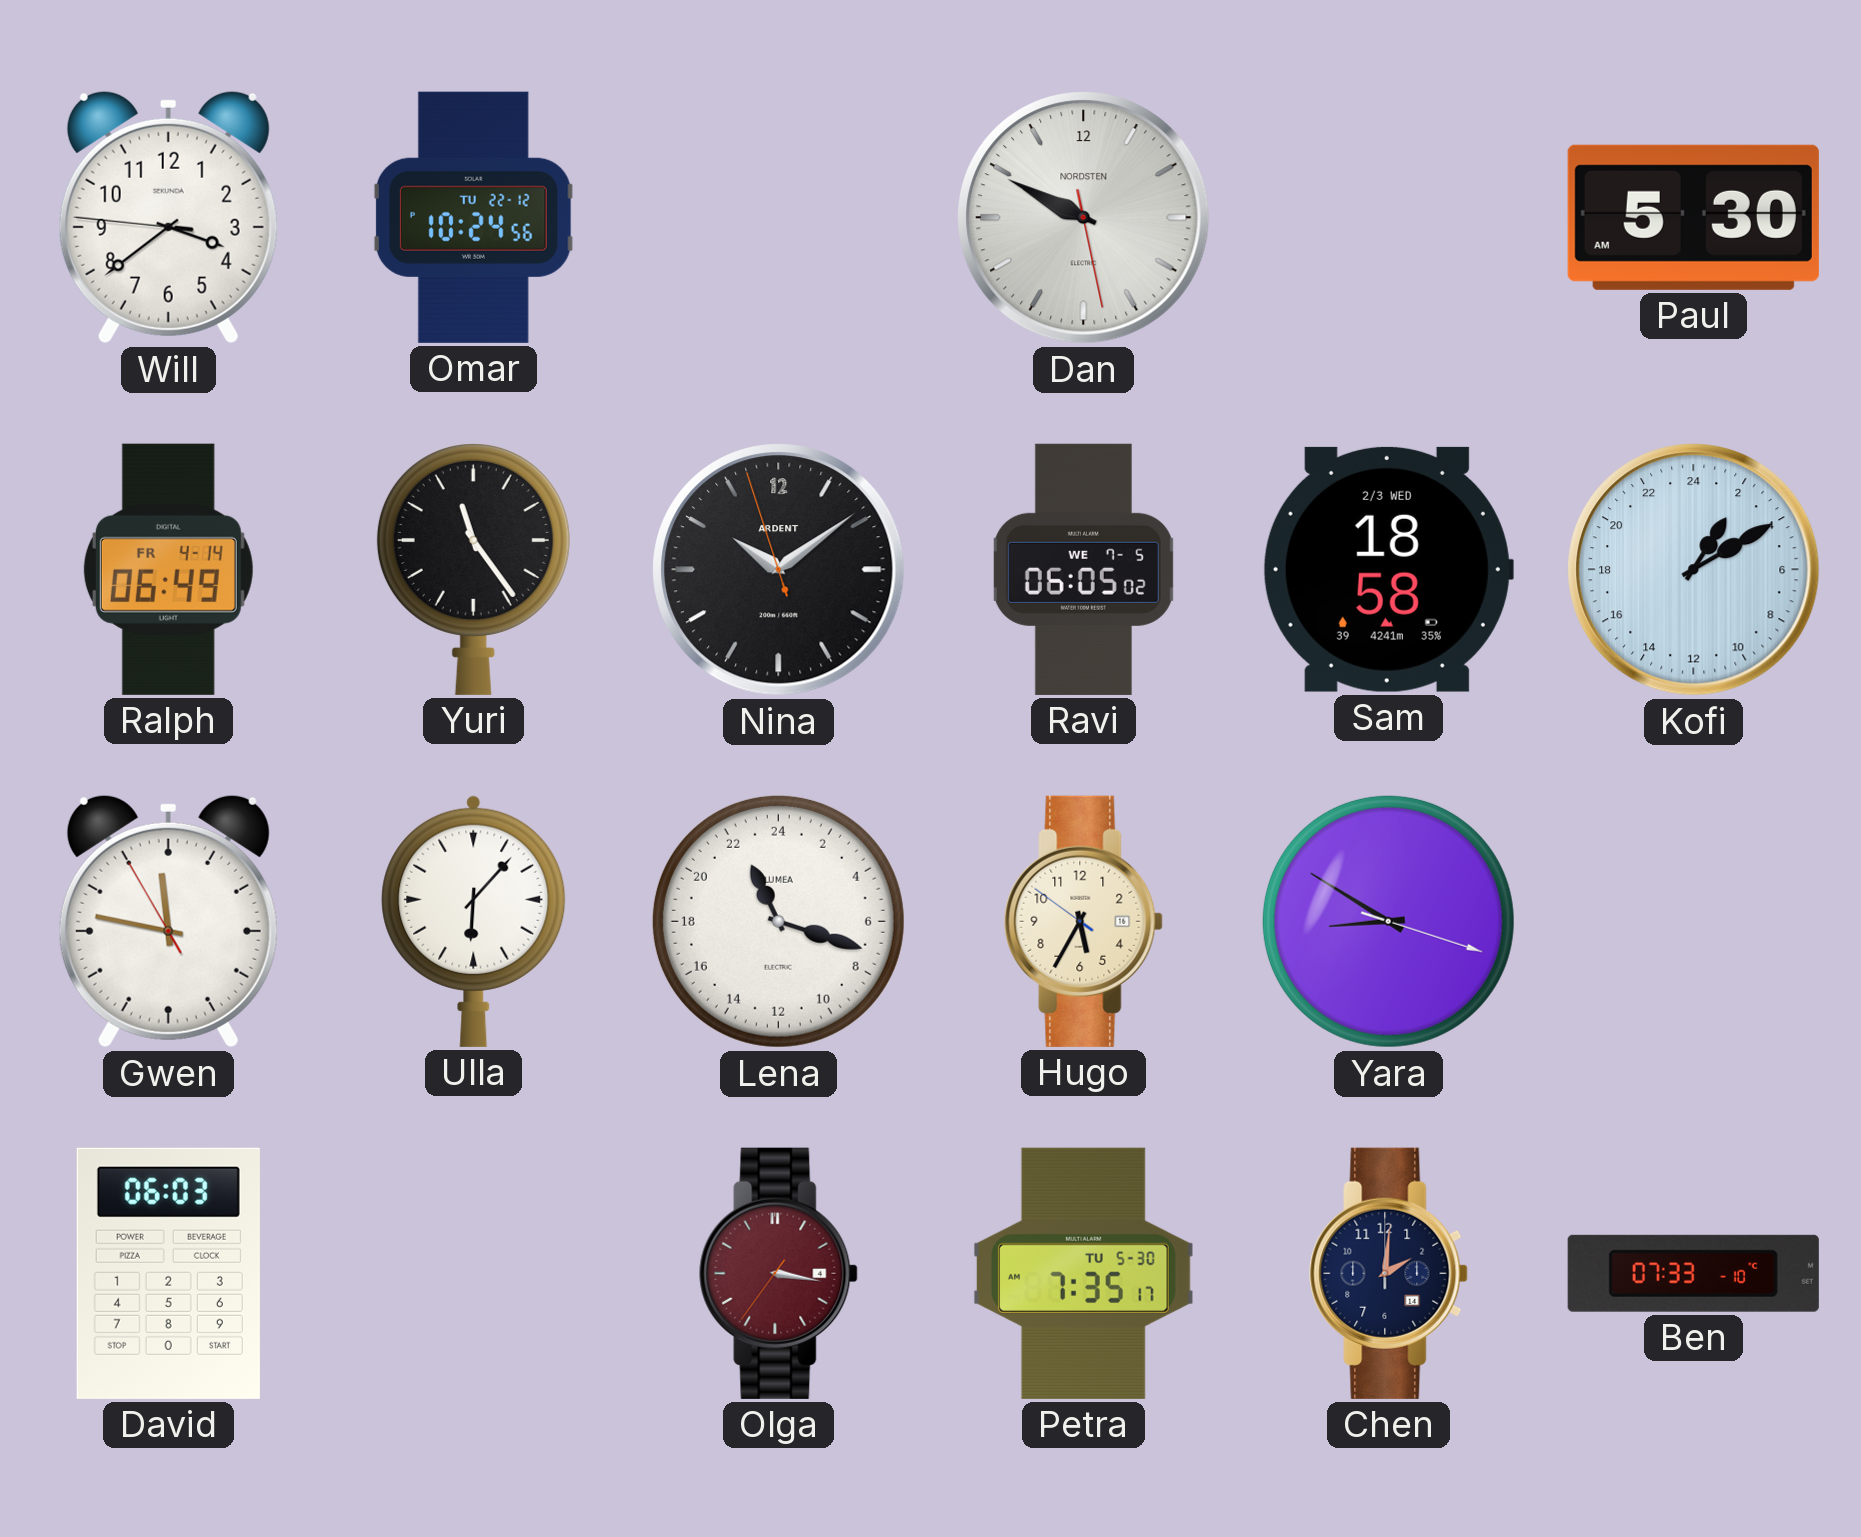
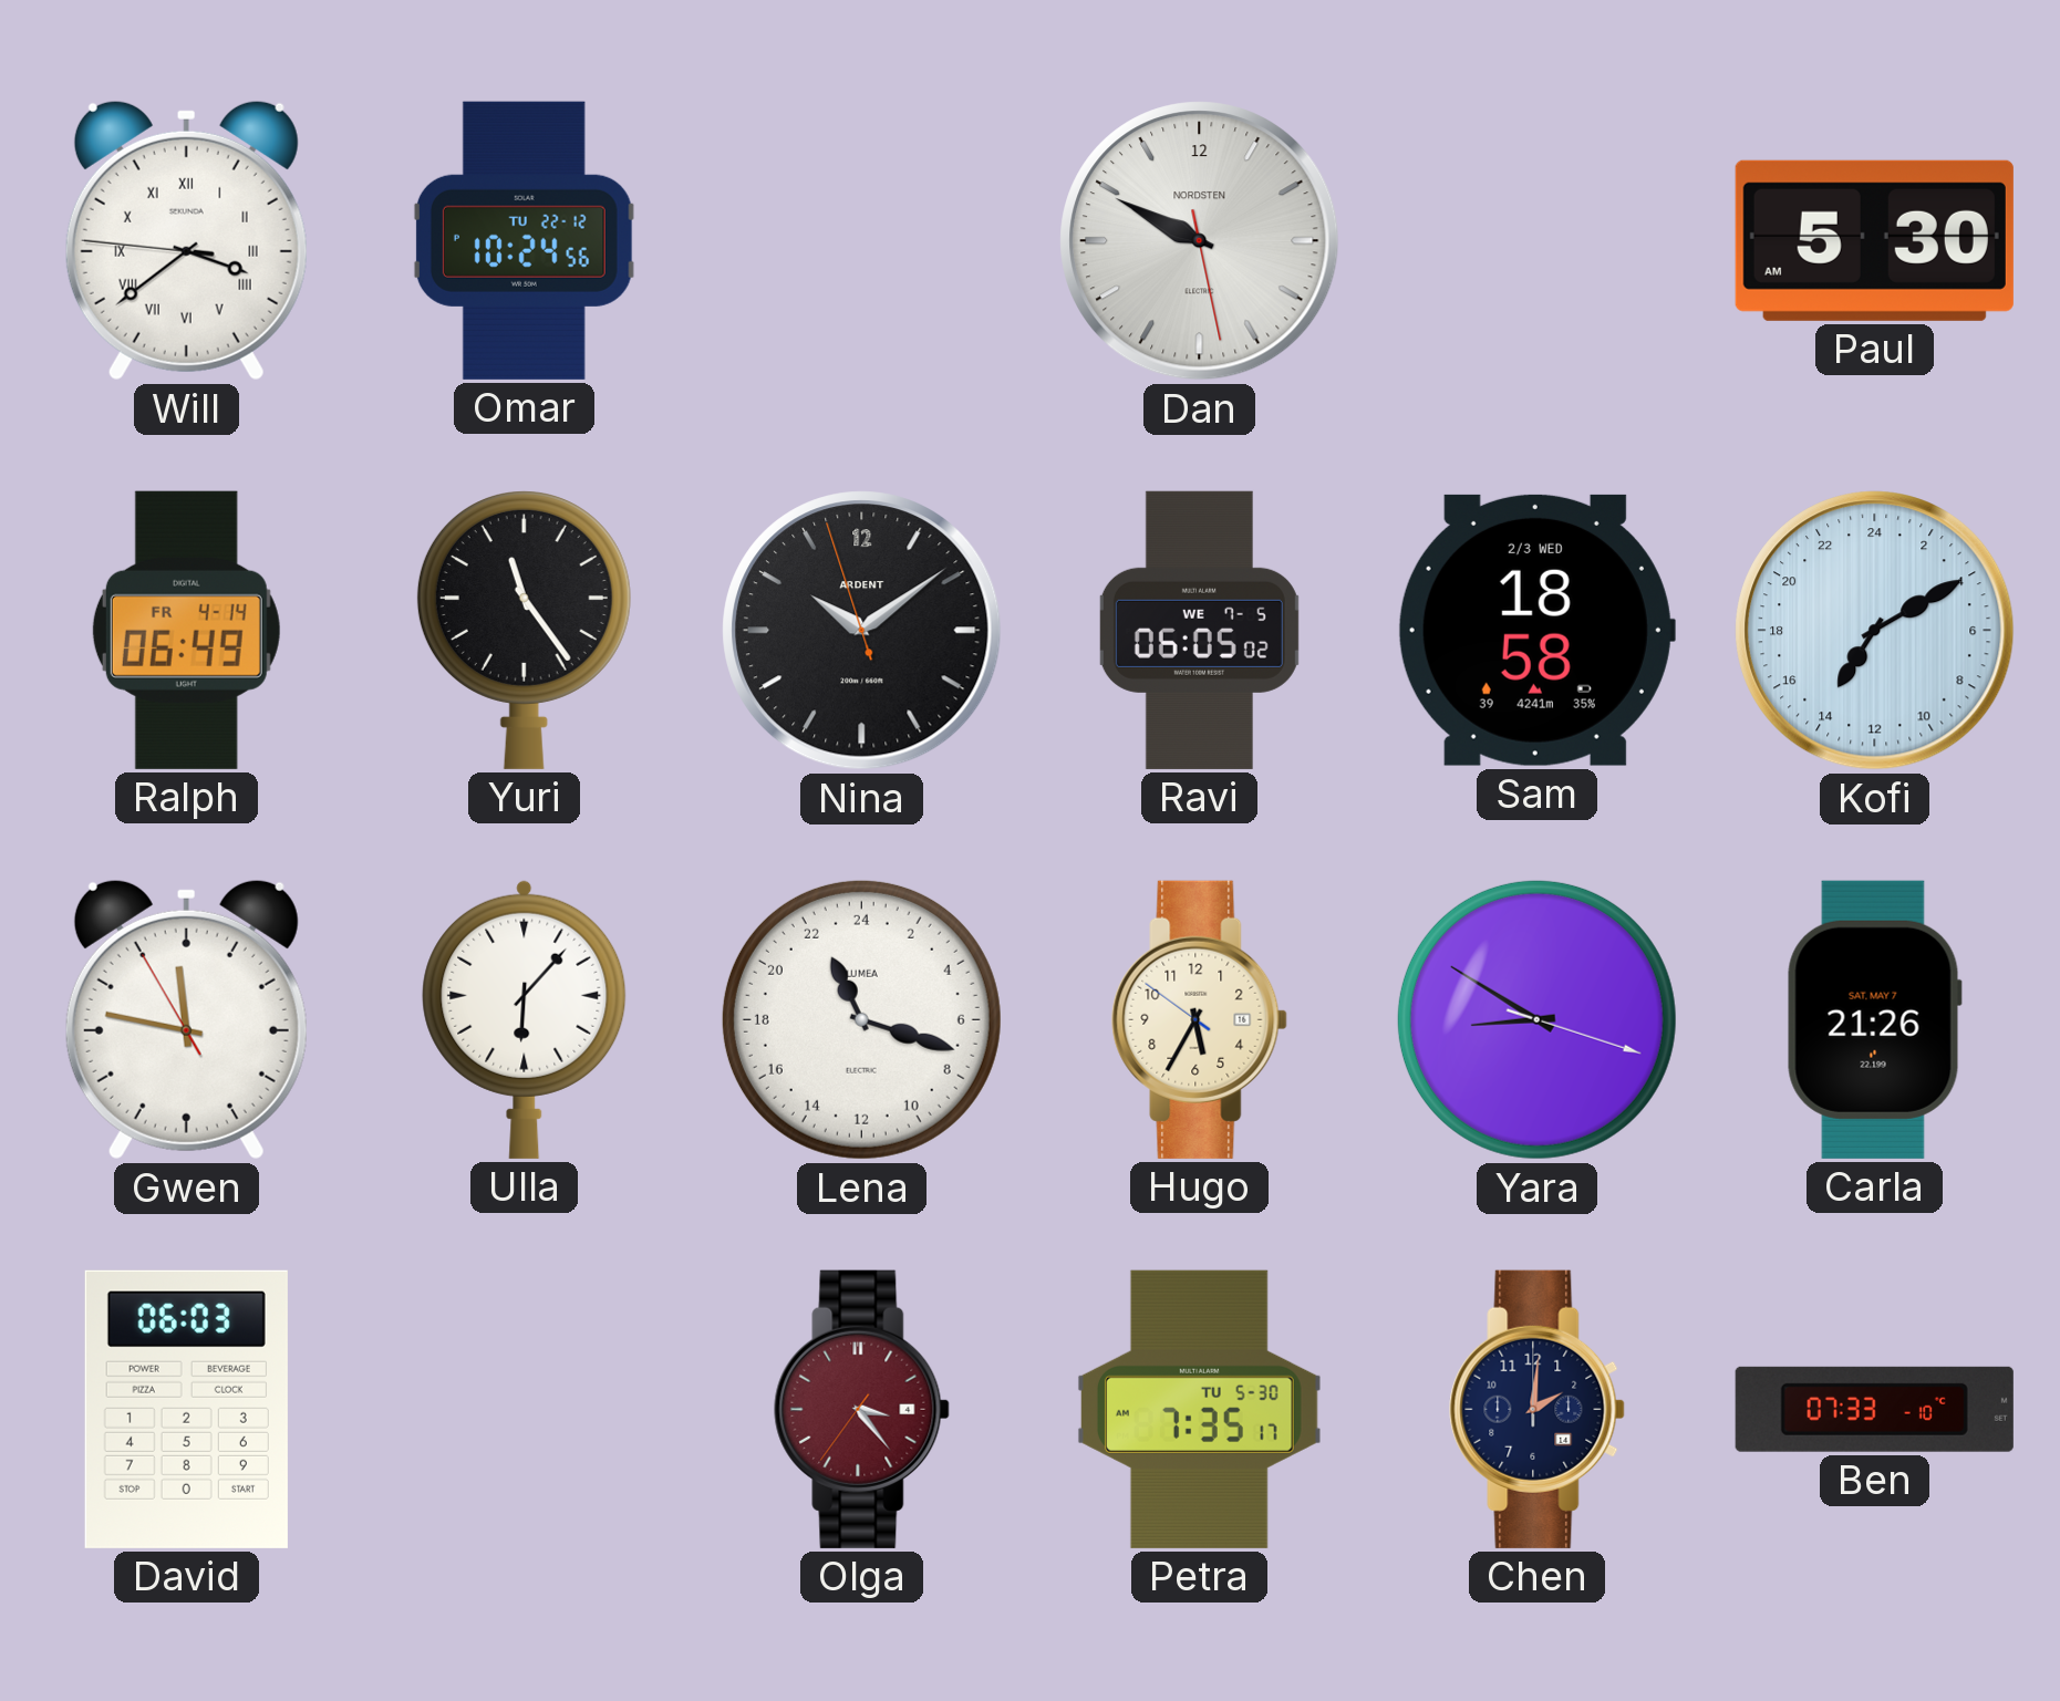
Will numerals: Arabic -> Roman (186, 240)
Kofi: 2:10 -> 14:10 (1875, 631)
Carla: none -> 21:26 (1874, 1019)
Olga: 3:16 -> 3:23 (862, 1409)
